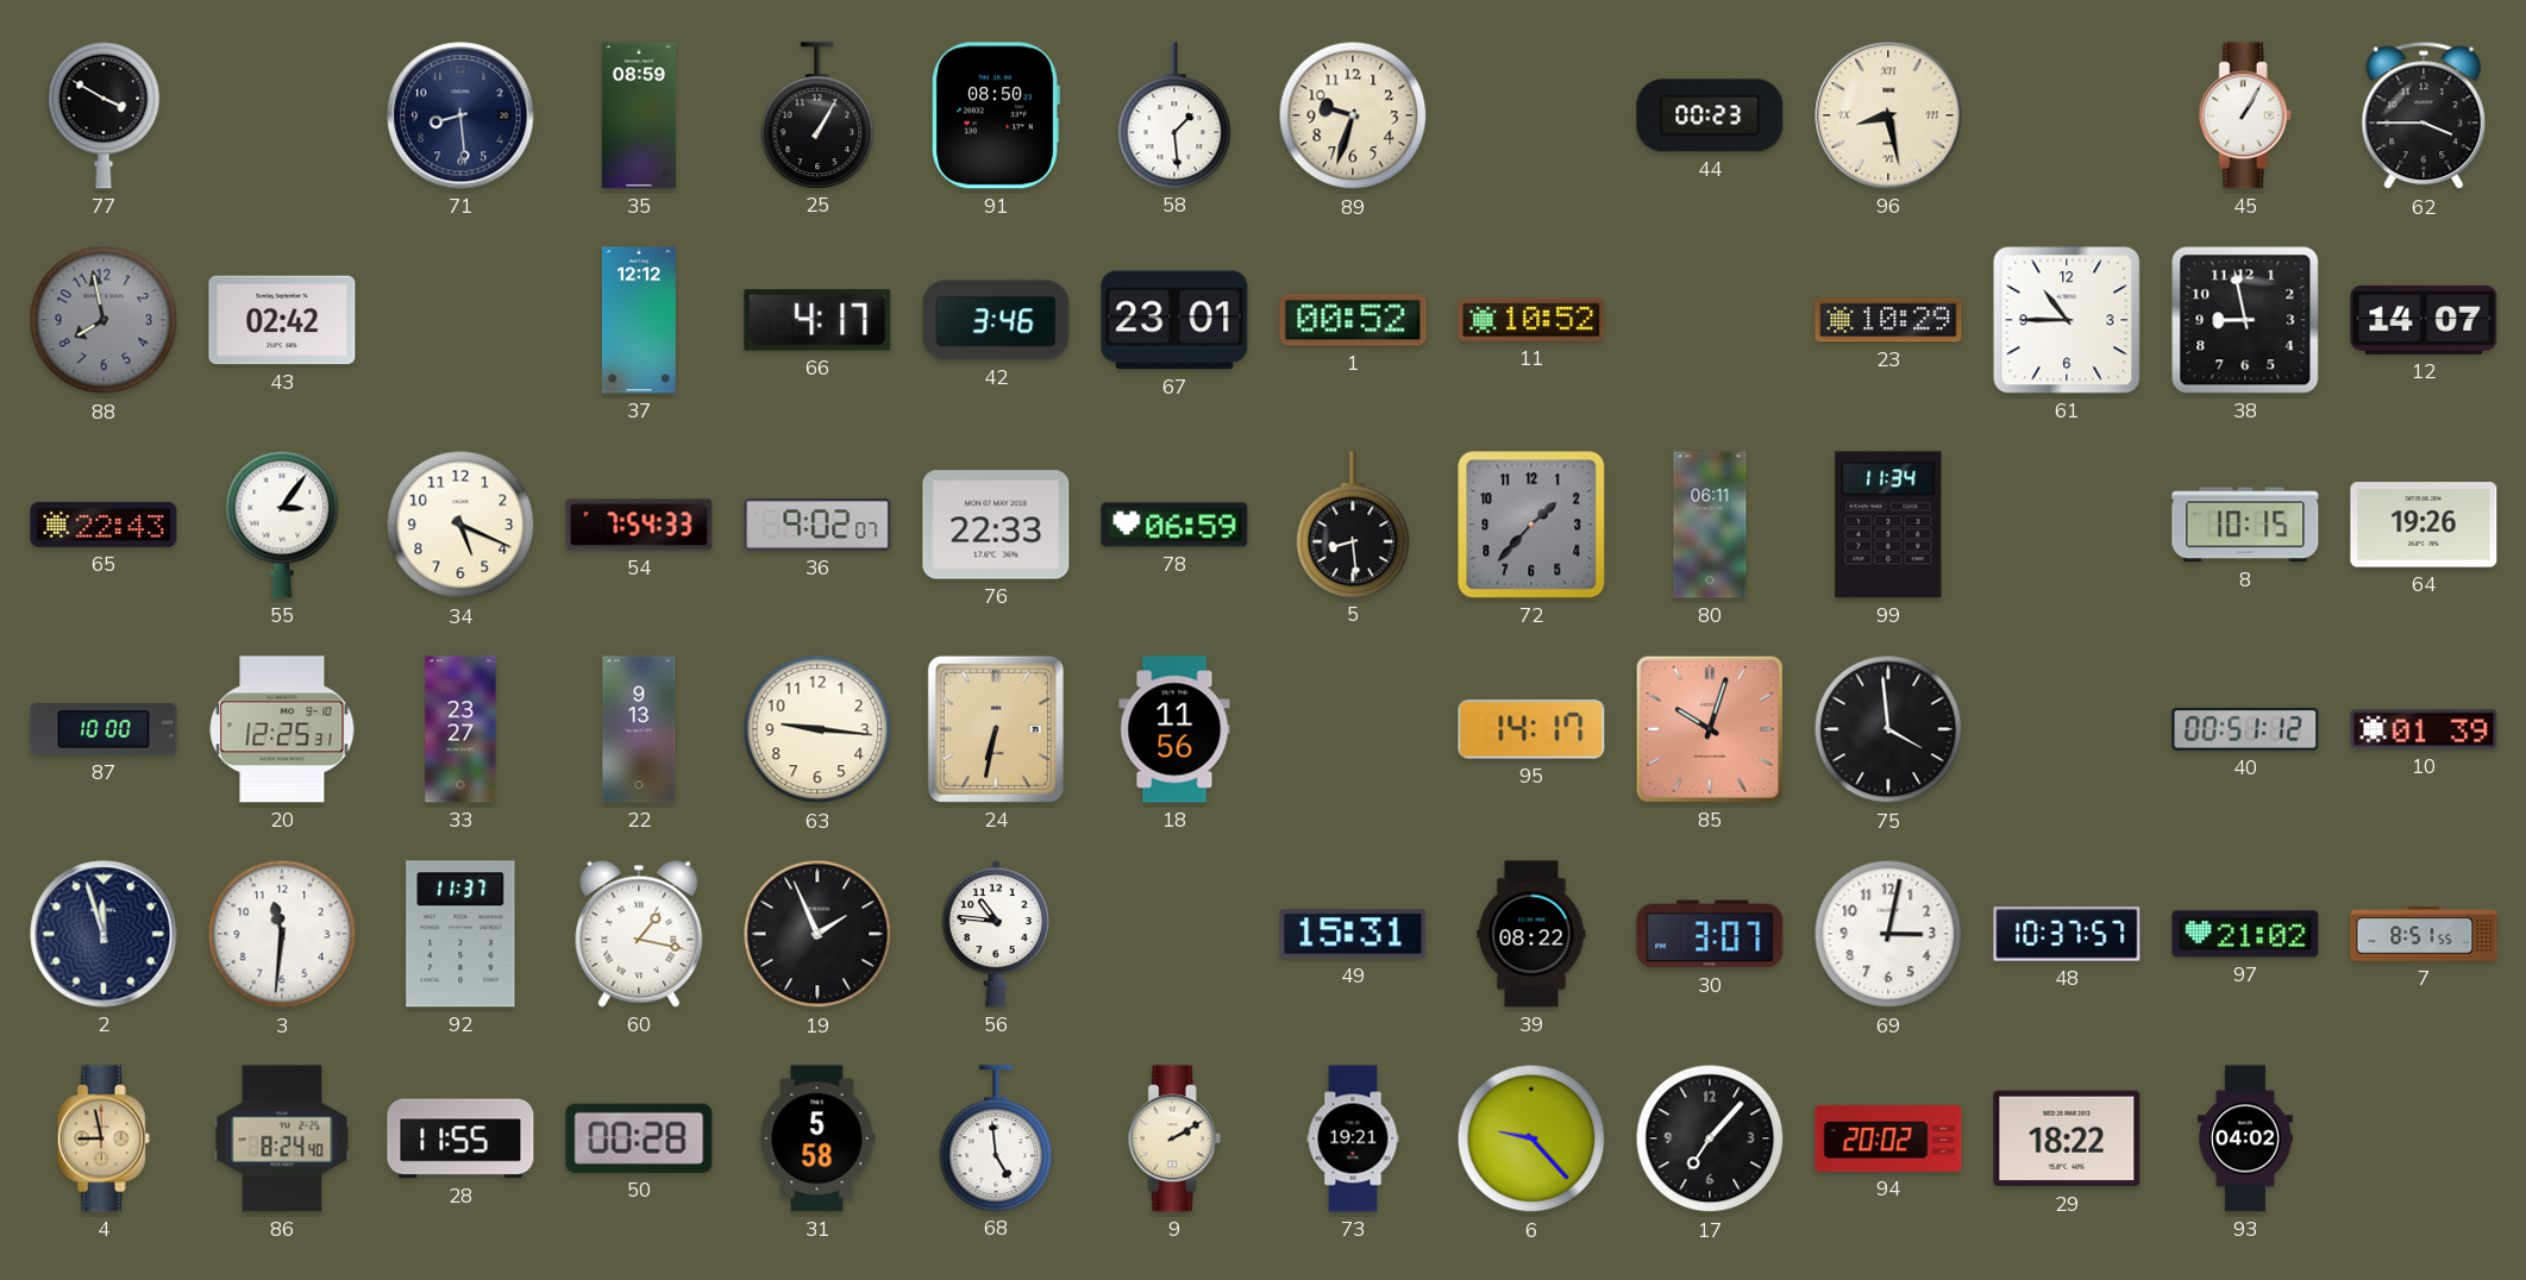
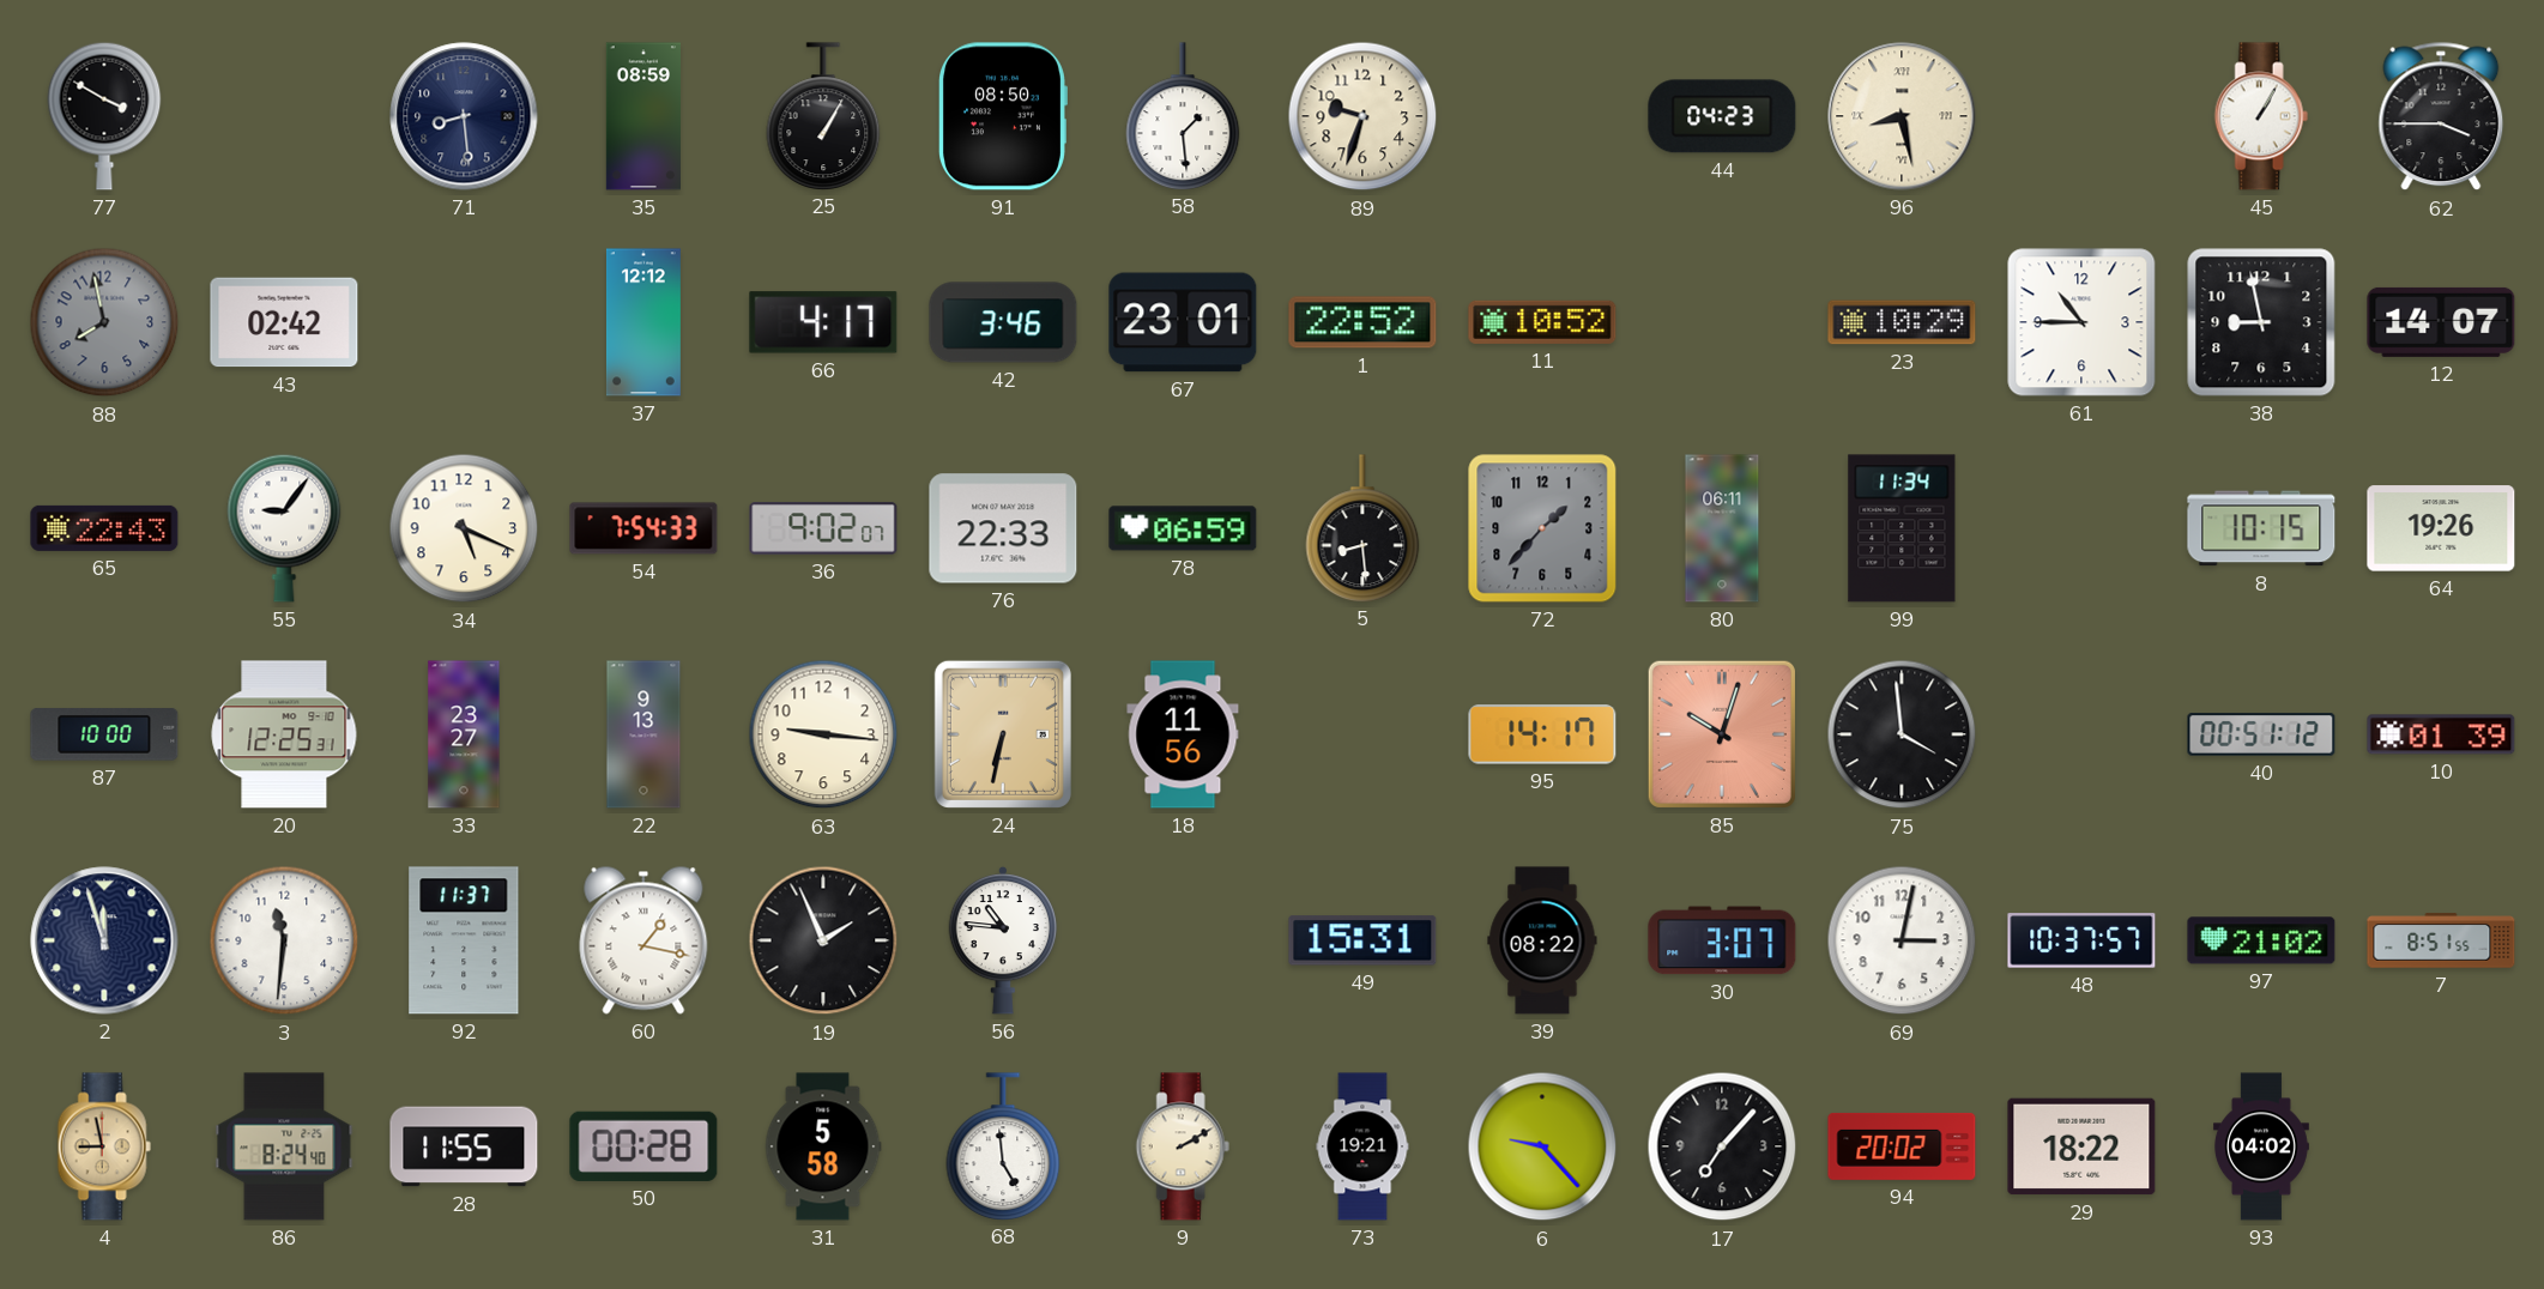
44: 00:23 -> 04:23 (1722, 116)
1: 00:52 -> 22:52 (1362, 322)
55: 3:06 -> 9:06 (284, 528)
